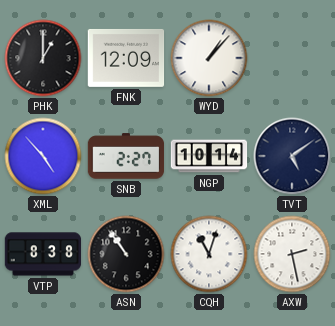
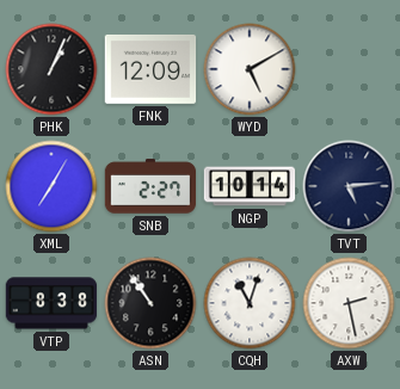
PHK: 1:00 -> 1:04 (51, 69)
WYD: 1:07 -> 5:10 (250, 69)
XML: 4:53 -> 7:05 (51, 186)
TVT: 5:09 -> 5:14 (349, 186)
